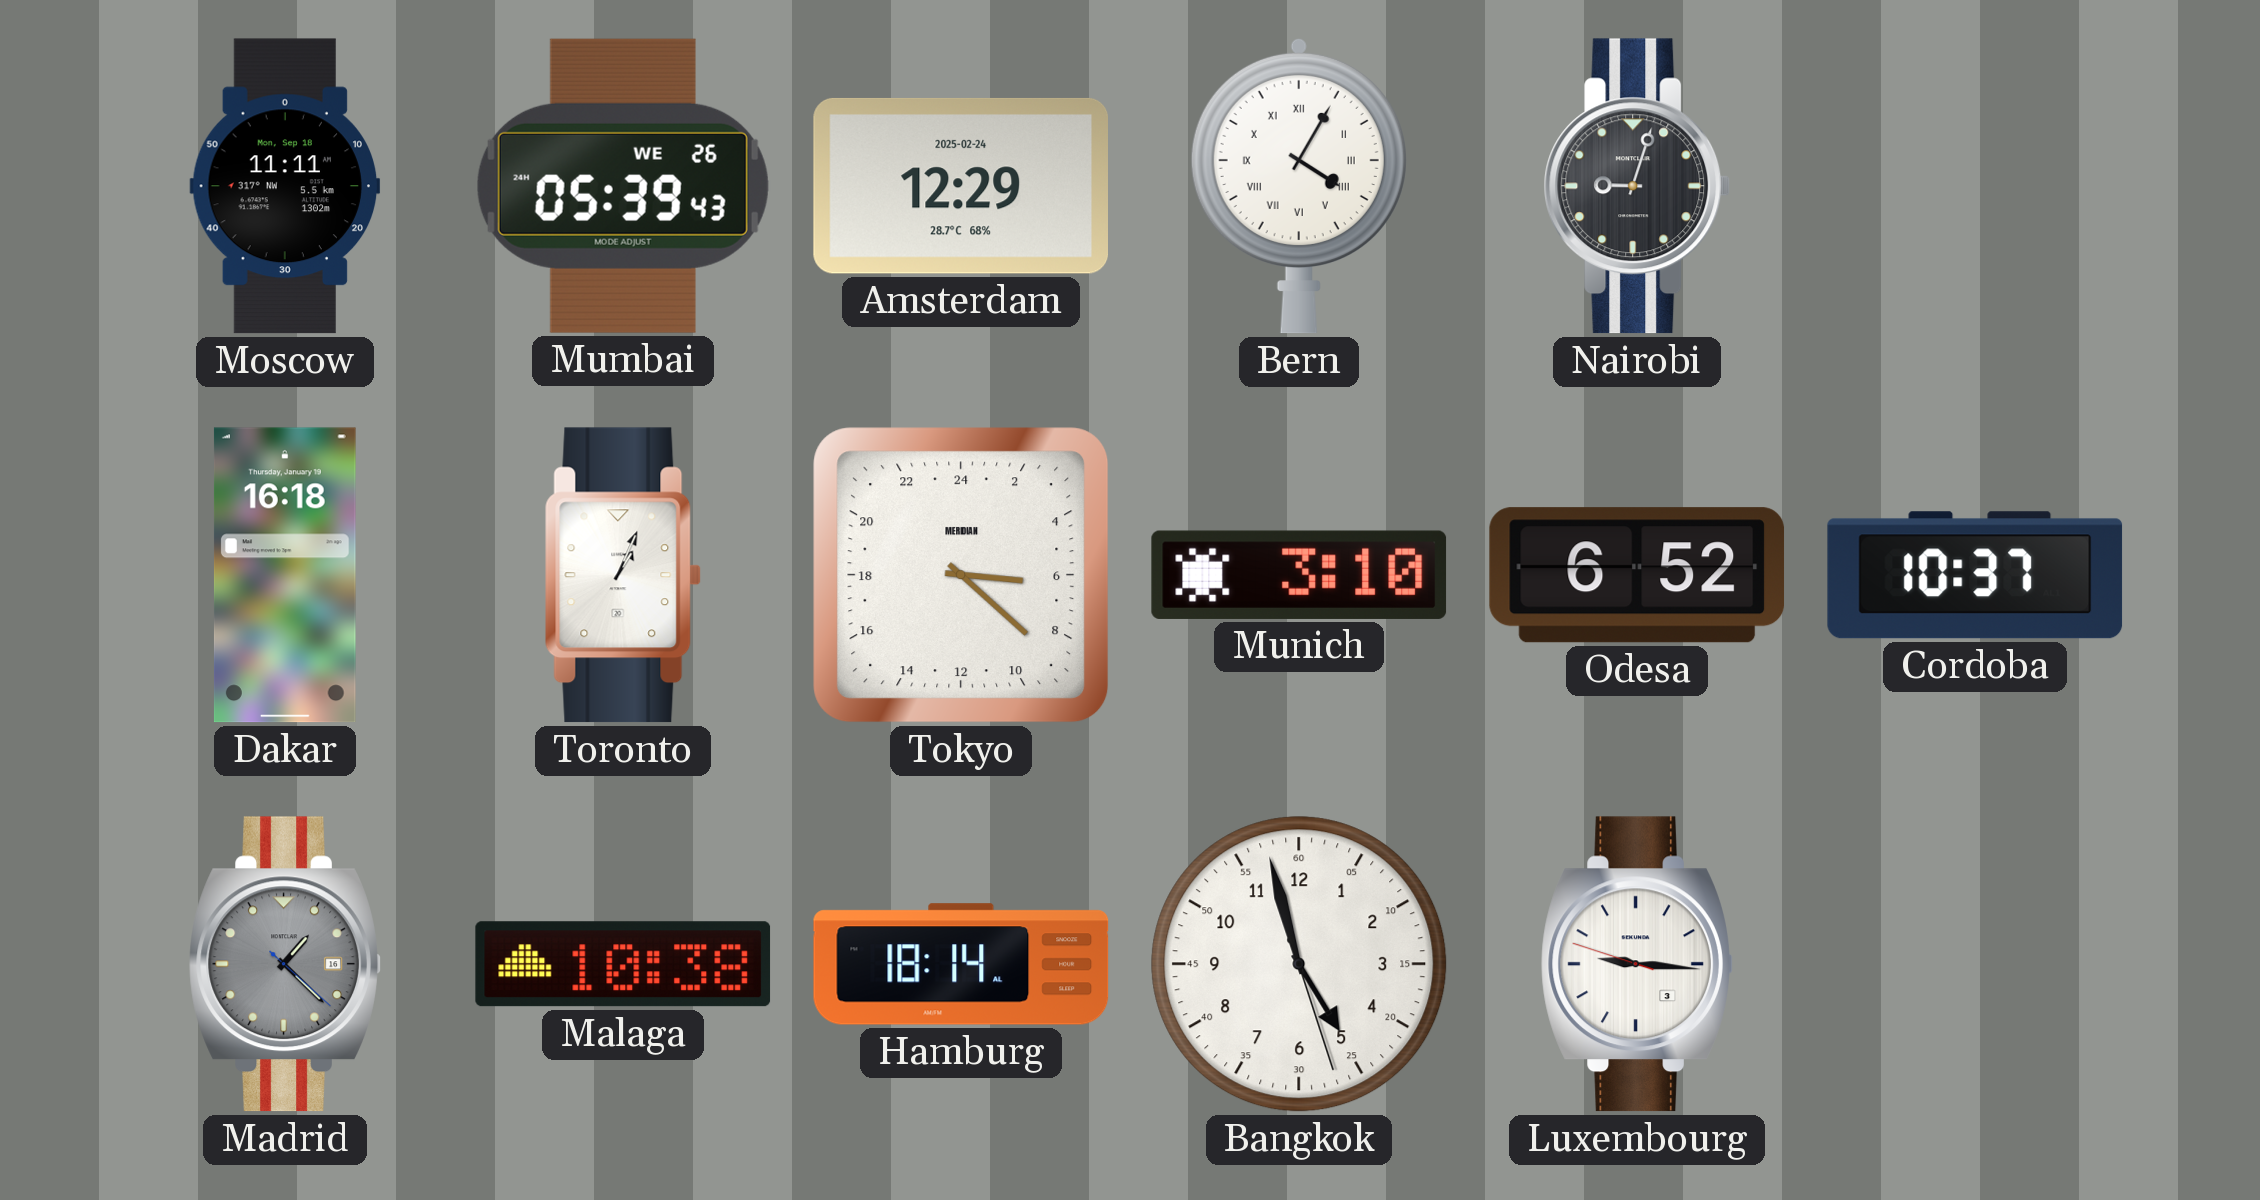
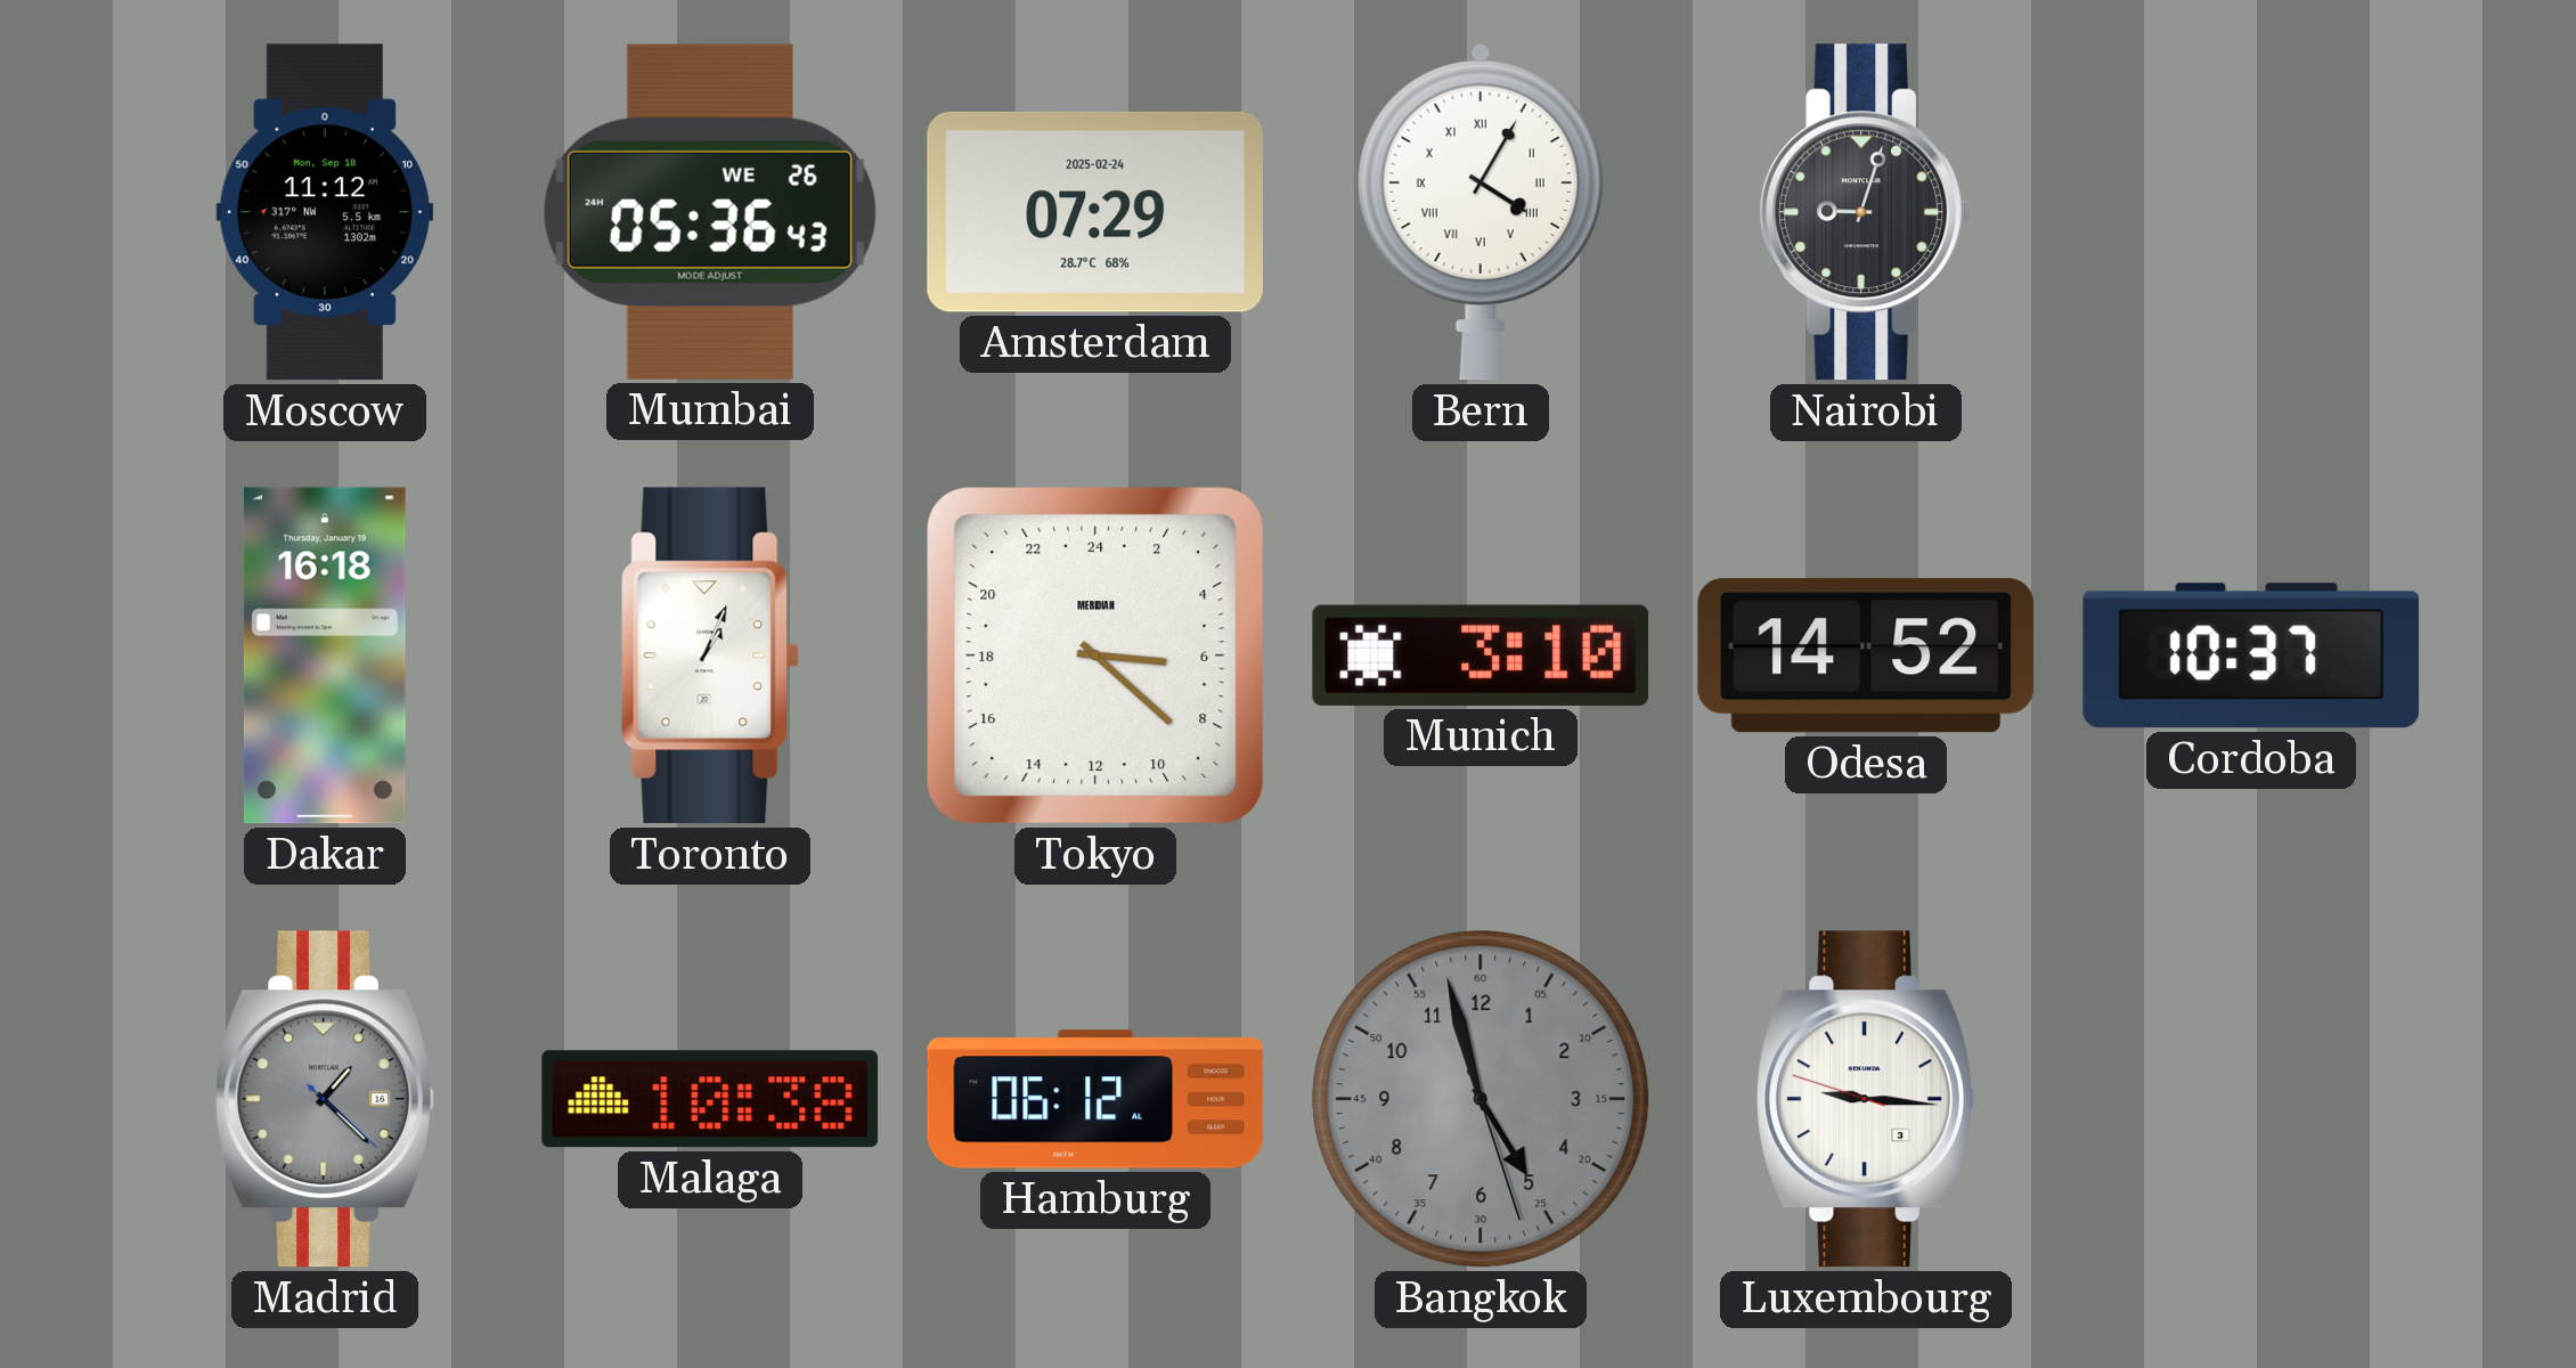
Moscow: 11:11 -> 11:12 (325, 212)
Mumbai: 05:39 -> 05:36 (710, 212)
Amsterdam: 12:29 -> 07:29 (1094, 212)
Odesa: 6:52 -> 14:52 (1866, 655)
Hamburg: 18:14 -> 06:12 (1095, 1099)
Bangkok dial: white -> grey (1481, 1099)
